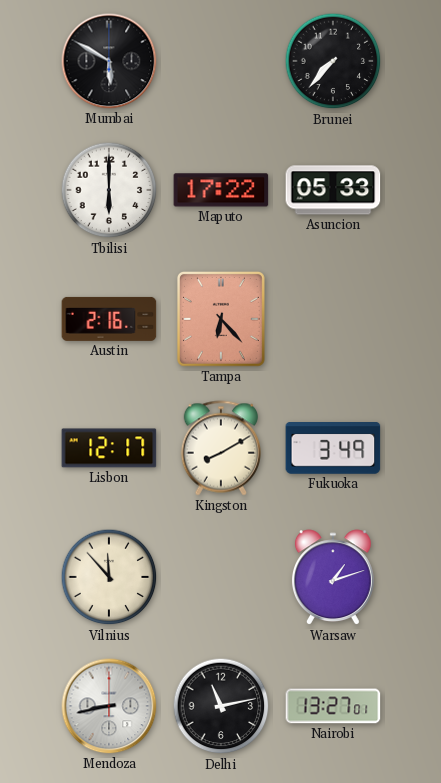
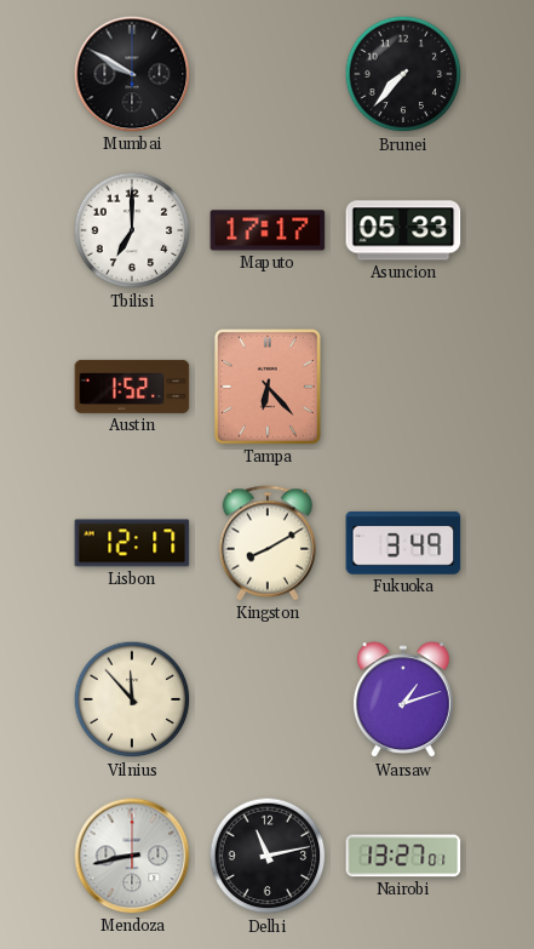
Mumbai: 5:50 -> 9:50 (132, 74)
Tbilisi: 6:00 -> 7:00 (132, 230)
Maputo: 17:22 -> 17:17 (268, 230)
Austin: 2:16 -> 1:52 (132, 387)
